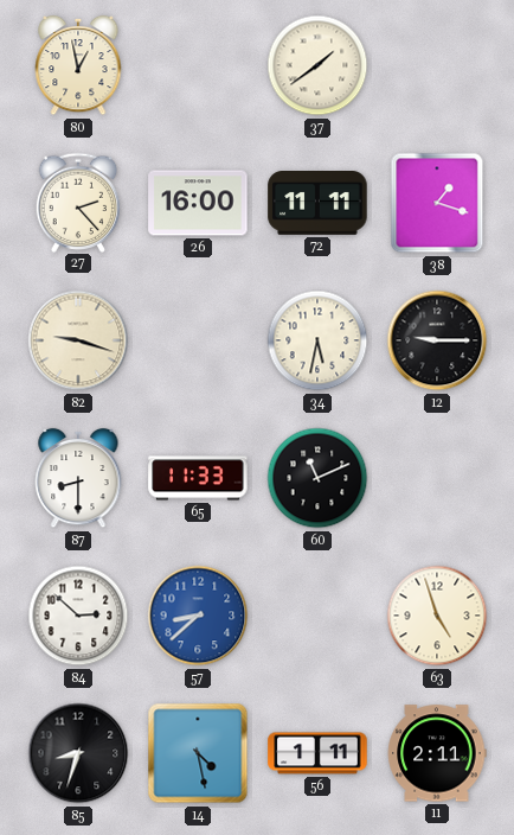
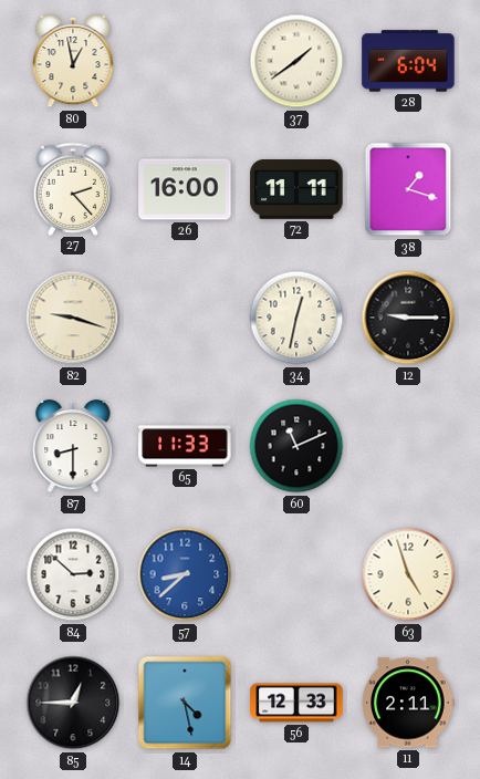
28: none -> 6:04 (408, 61)
34: 5:32 -> 12:32 (296, 318)
85: 8:33 -> 12:45 (73, 703)
56: 1:11 -> 12:33 (296, 703)
